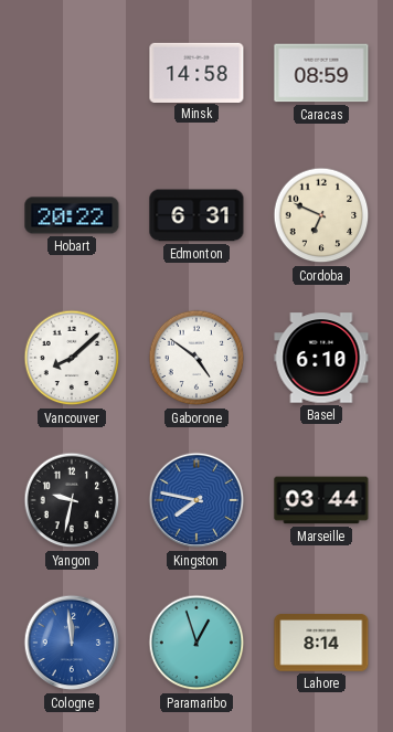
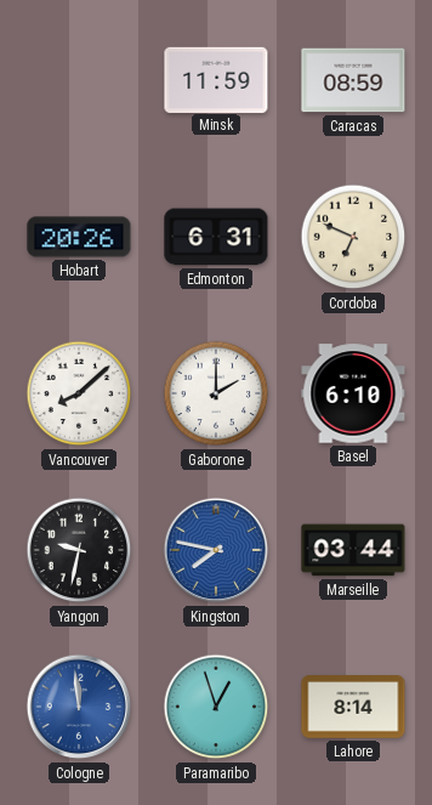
Minsk: 14:58 -> 11:59 (216, 79)
Hobart: 20:22 -> 20:26 (79, 237)
Gaborone: 4:51 -> 2:00 (216, 393)
